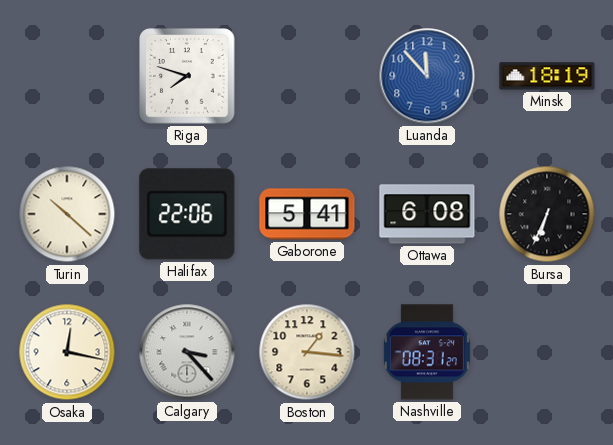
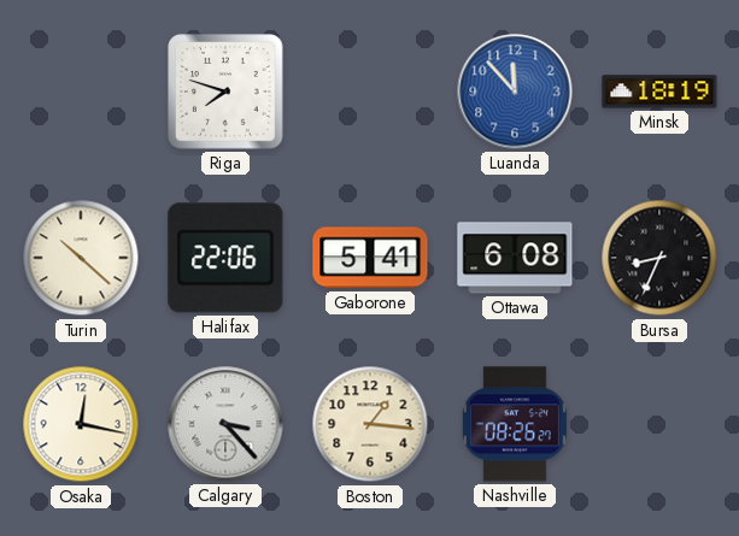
Bursa: 6:34 -> 8:34 (659, 258)
Nashville: 08:31 -> 08:26 (515, 424)
